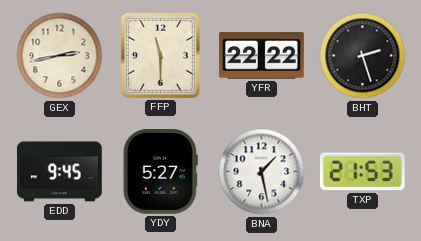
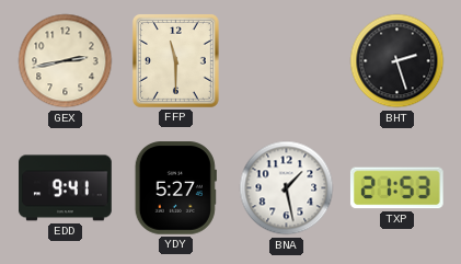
YFR: 22:22 -> none (262, 56)
EDD: 9:45 -> 9:41 (66, 188)
